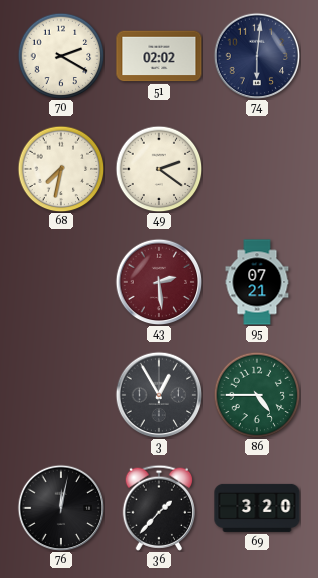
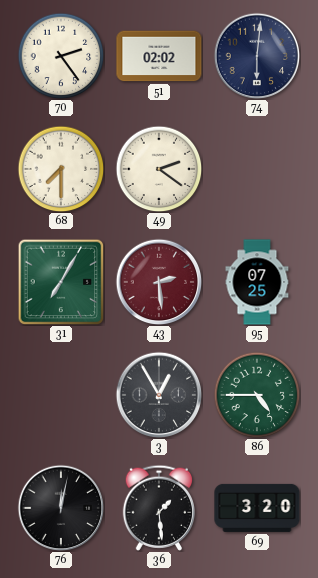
70: 2:20 -> 2:24 (61, 56)
68: 7:32 -> 7:30 (61, 169)
31: none -> 7:05 (61, 282)
95: 07:21 -> 07:25 (257, 282)
36: 1:37 -> 1:29 (159, 508)
